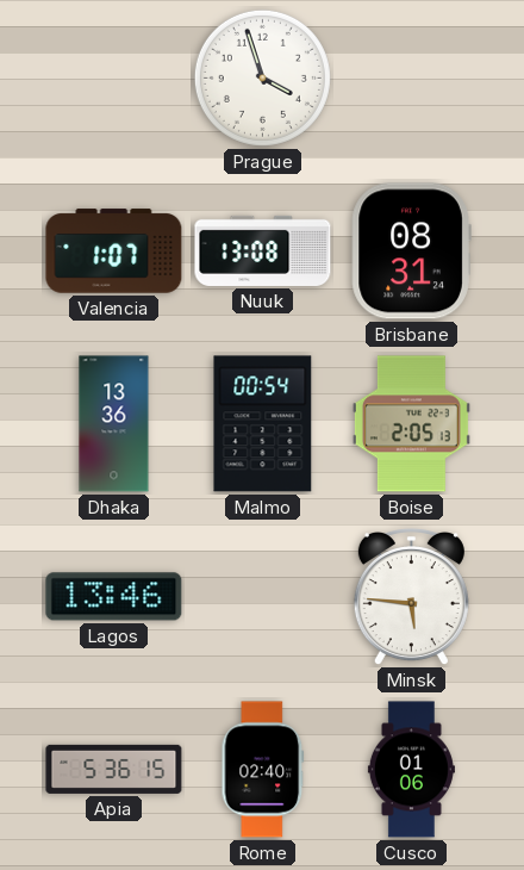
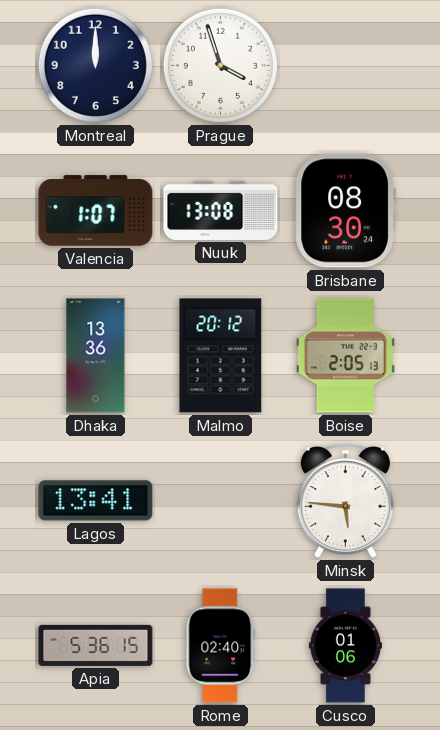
Montreal: none -> 12:00 (95, 65)
Brisbane: 08:31 -> 08:30 (345, 211)
Malmo: 00:54 -> 20:12 (221, 356)
Lagos: 13:46 -> 13:41 (96, 501)
